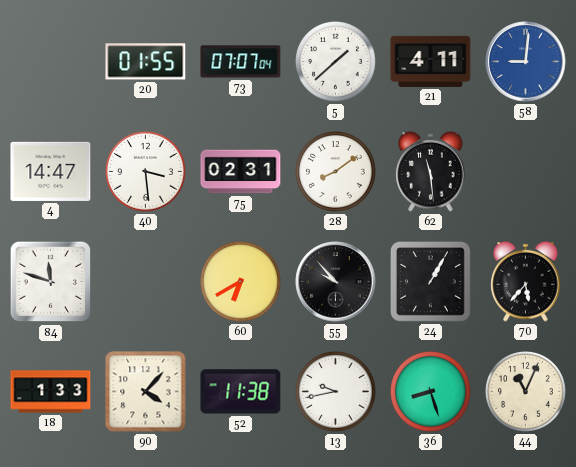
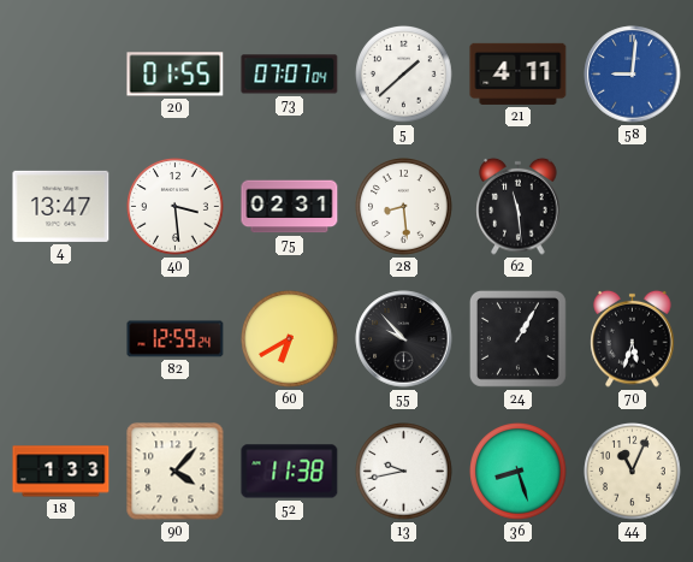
4: 14:47 -> 13:47 (61, 206)
28: 8:09 -> 8:29 (404, 207)
84: 11:48 -> none (51, 282)
82: none -> 12:59 (176, 339)
70: 5:37 -> 5:33 (633, 338)
